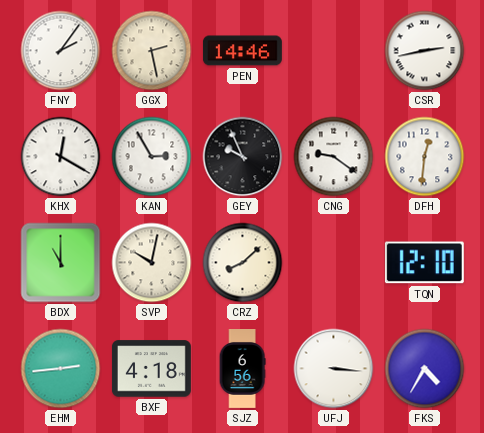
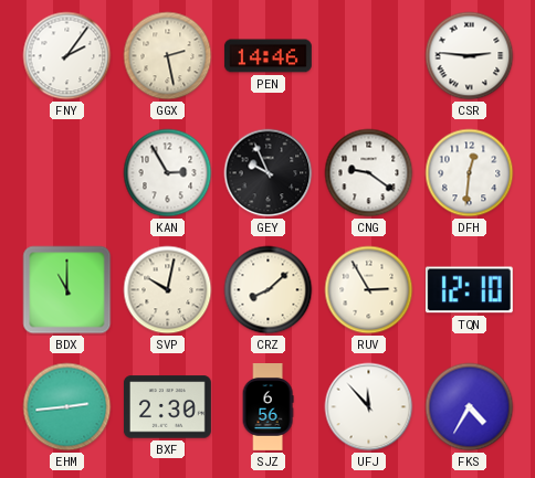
CSR: 2:43 -> 2:46 (470, 56)
KHX: 12:20 -> none (61, 157)
RUV: none -> 2:55 (369, 290)
BXF: 4:18 -> 2:30 (167, 407)
UFJ: 3:16 -> 11:53 (369, 407)
